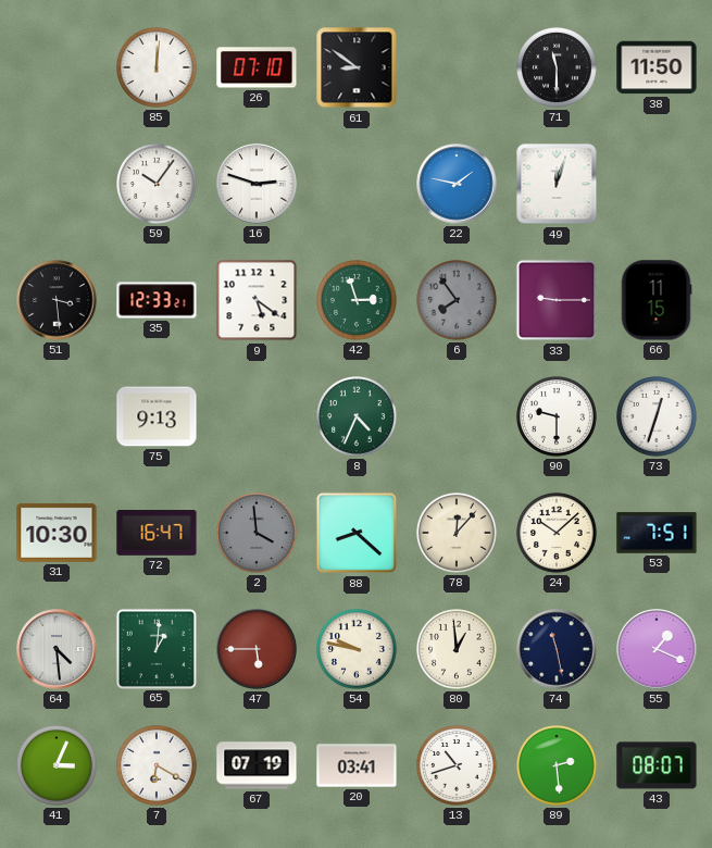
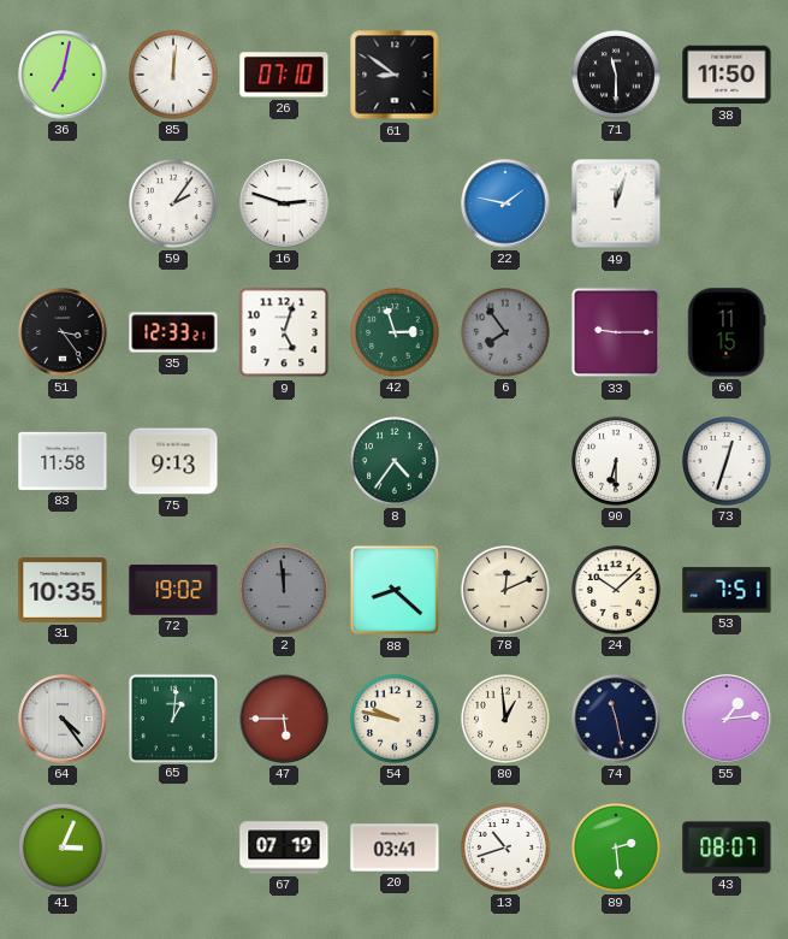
36: none -> 7:02 (63, 75)
59: 10:06 -> 2:06 (174, 205)
51: 3:29 -> 3:24 (63, 332)
9: 5:21 -> 5:03 (284, 332)
83: none -> 11:58 (63, 461)
8: 4:34 -> 4:36 (396, 462)
90: 9:30 -> 6:30 (617, 462)
31: 10:30 -> 10:35 (63, 590)
72: 16:47 -> 19:02 (173, 591)
2: 3:59 -> 11:59 (285, 591)
78: 12:07 -> 12:11 (506, 591)
64: 4:29 -> 4:24 (63, 719)
55: 1:19 -> 1:14 (727, 719)
7: 6:20 -> none (158, 766)
